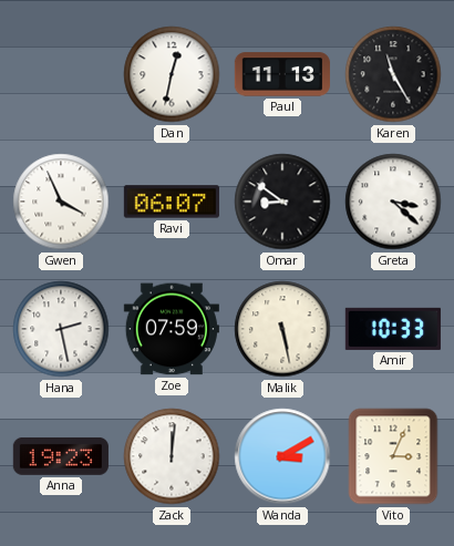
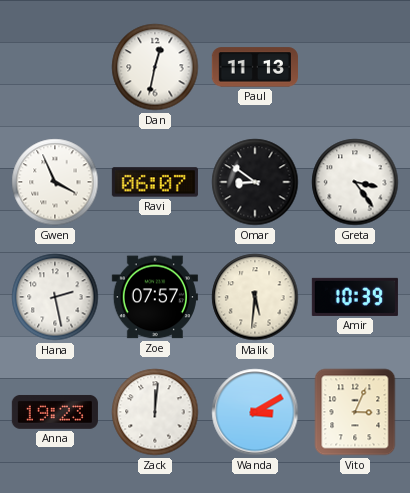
Karen: 11:25 -> none (393, 74)
Greta: 3:22 -> 3:24 (355, 182)
Zoe: 07:59 -> 07:57 (155, 297)
Malik: 5:28 -> 5:31 (255, 297)
Amir: 10:33 -> 10:39 (355, 297)
